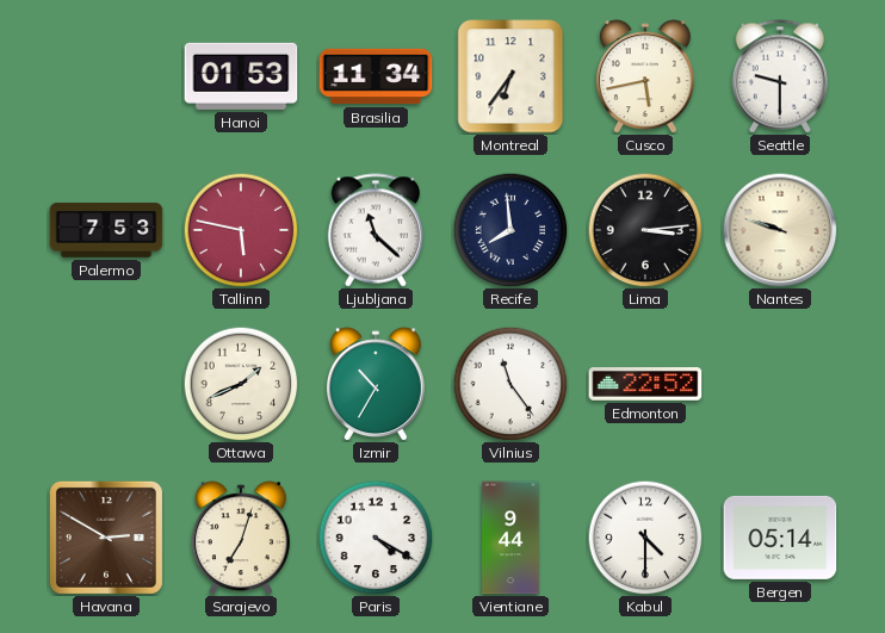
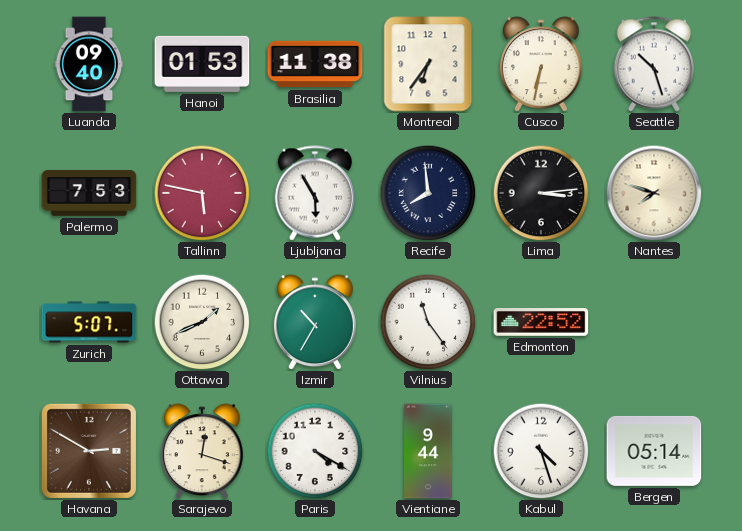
Luanda: none -> 09:40 (89, 64)
Brasilia: 11:34 -> 11:38 (315, 64)
Cusco: 5:43 -> 6:32 (541, 64)
Seattle: 9:30 -> 10:27 (654, 64)
Ljubljana: 11:22 -> 5:55 (315, 193)
Nantes: 9:48 -> 7:48 (654, 193)
Zurich: none -> 5:07 (89, 322)
Sarajevo: 7:03 -> 12:18 (202, 451)
Kabul: 4:30 -> 4:27 (541, 451)
